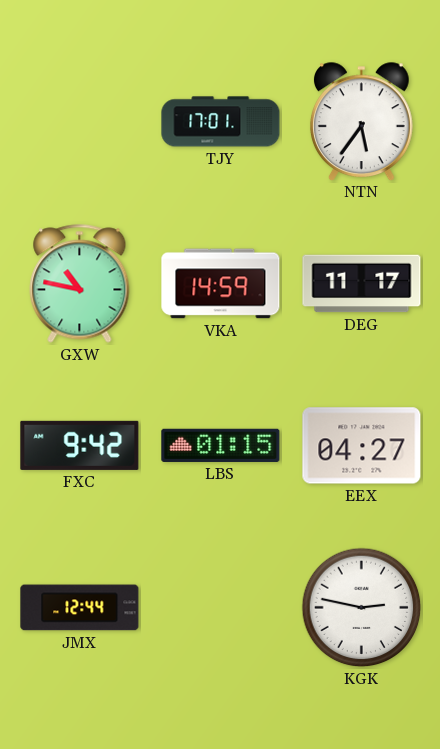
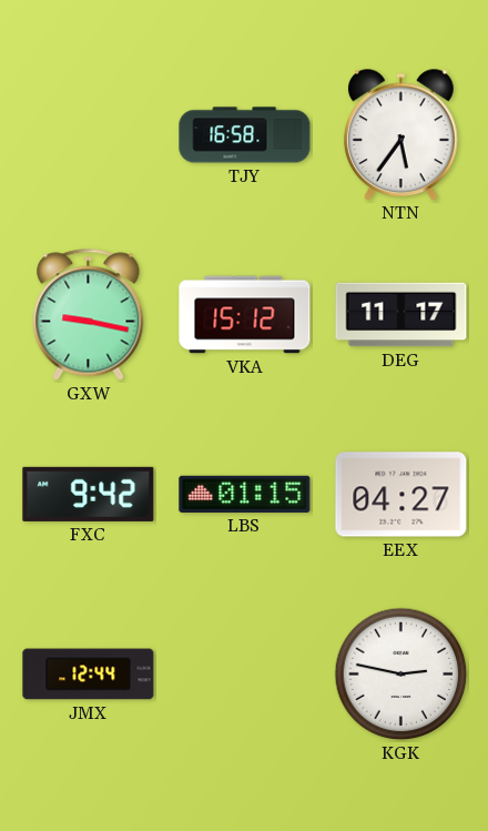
TJY: 17:01 -> 16:58 (245, 135)
GXW: 10:47 -> 9:17 (89, 315)
VKA: 14:59 -> 15:12 (245, 315)
